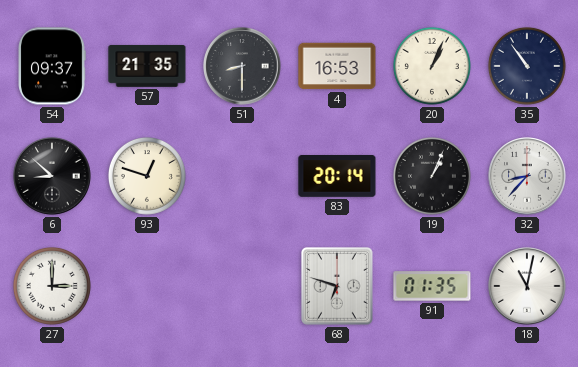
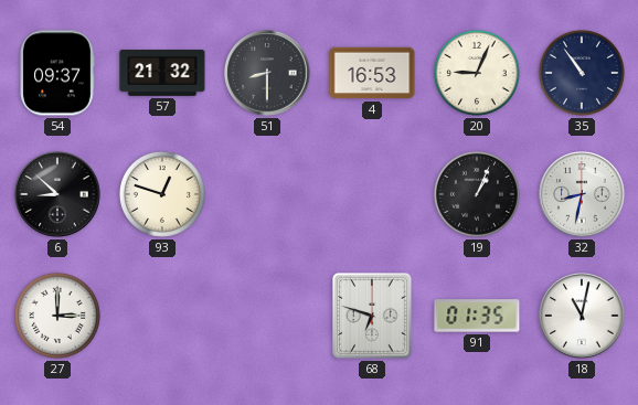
57: 21:35 -> 21:32 (162, 73)
20: 1:04 -> 9:04 (477, 73)
83: 20:14 -> none (337, 176)
32: 8:37 -> 8:32 (582, 194)
